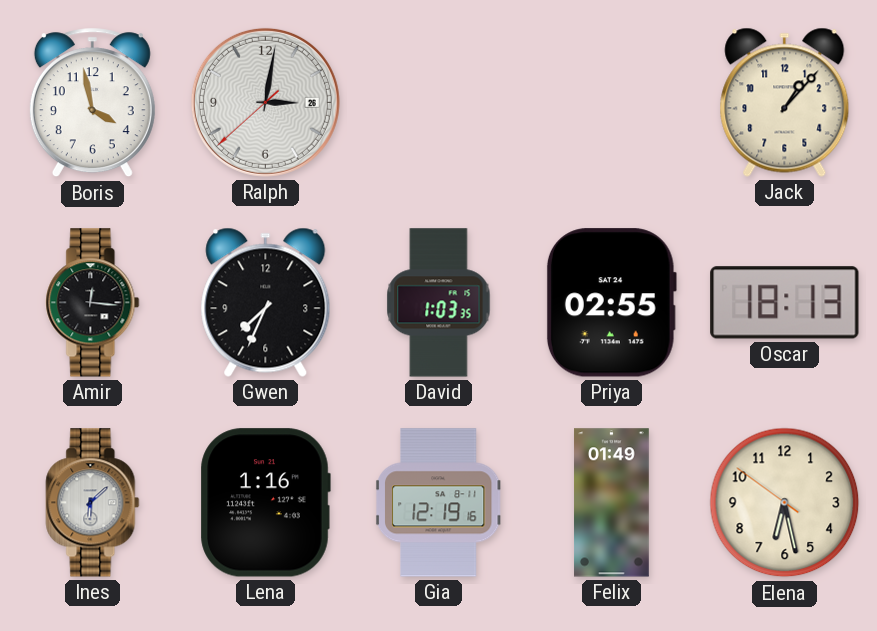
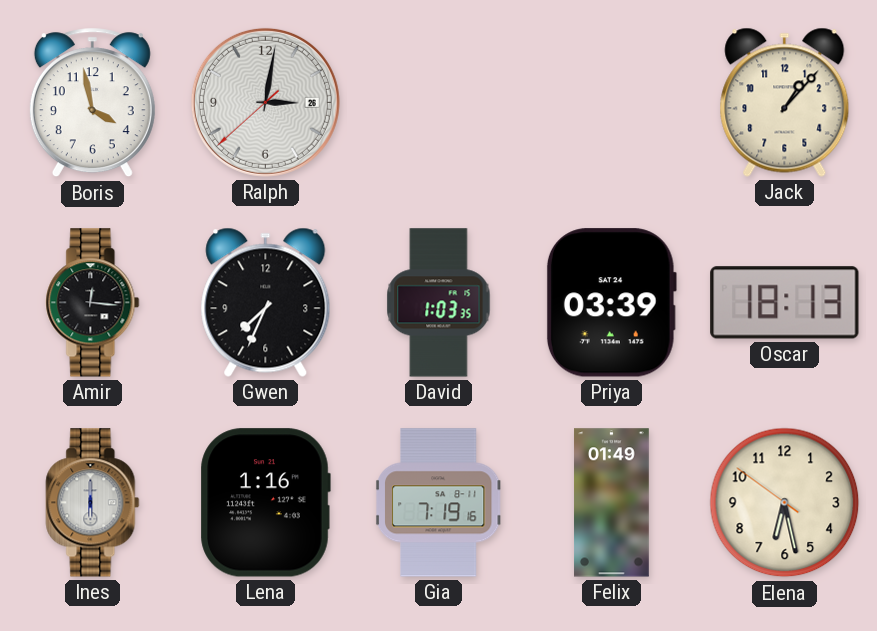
Priya: 02:55 -> 03:39 (611, 303)
Ines: 6:08 -> 6:00 (93, 503)
Gia: 12:19 -> 7:19 (438, 503)
